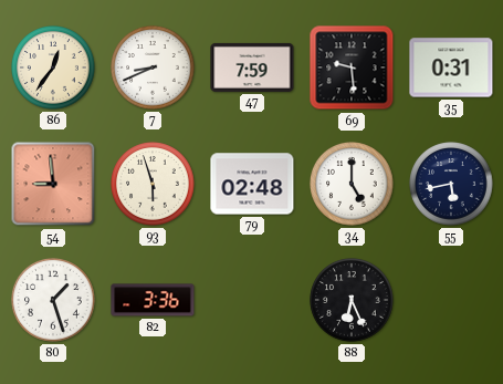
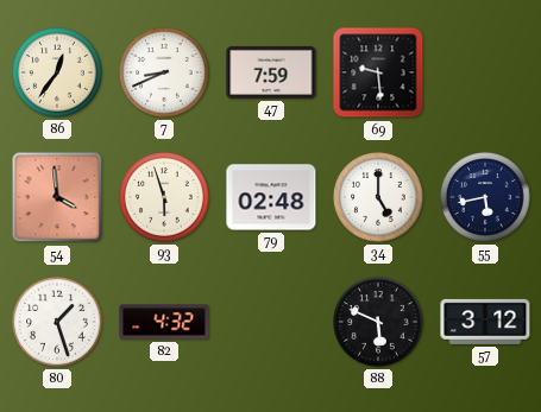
35: 0:31 -> none (451, 68)
54: 8:59 -> 3:59 (57, 197)
82: 3:36 -> 4:32 (164, 322)
88: 6:26 -> 5:49 (378, 322)
57: none -> 3:12 (485, 322)
